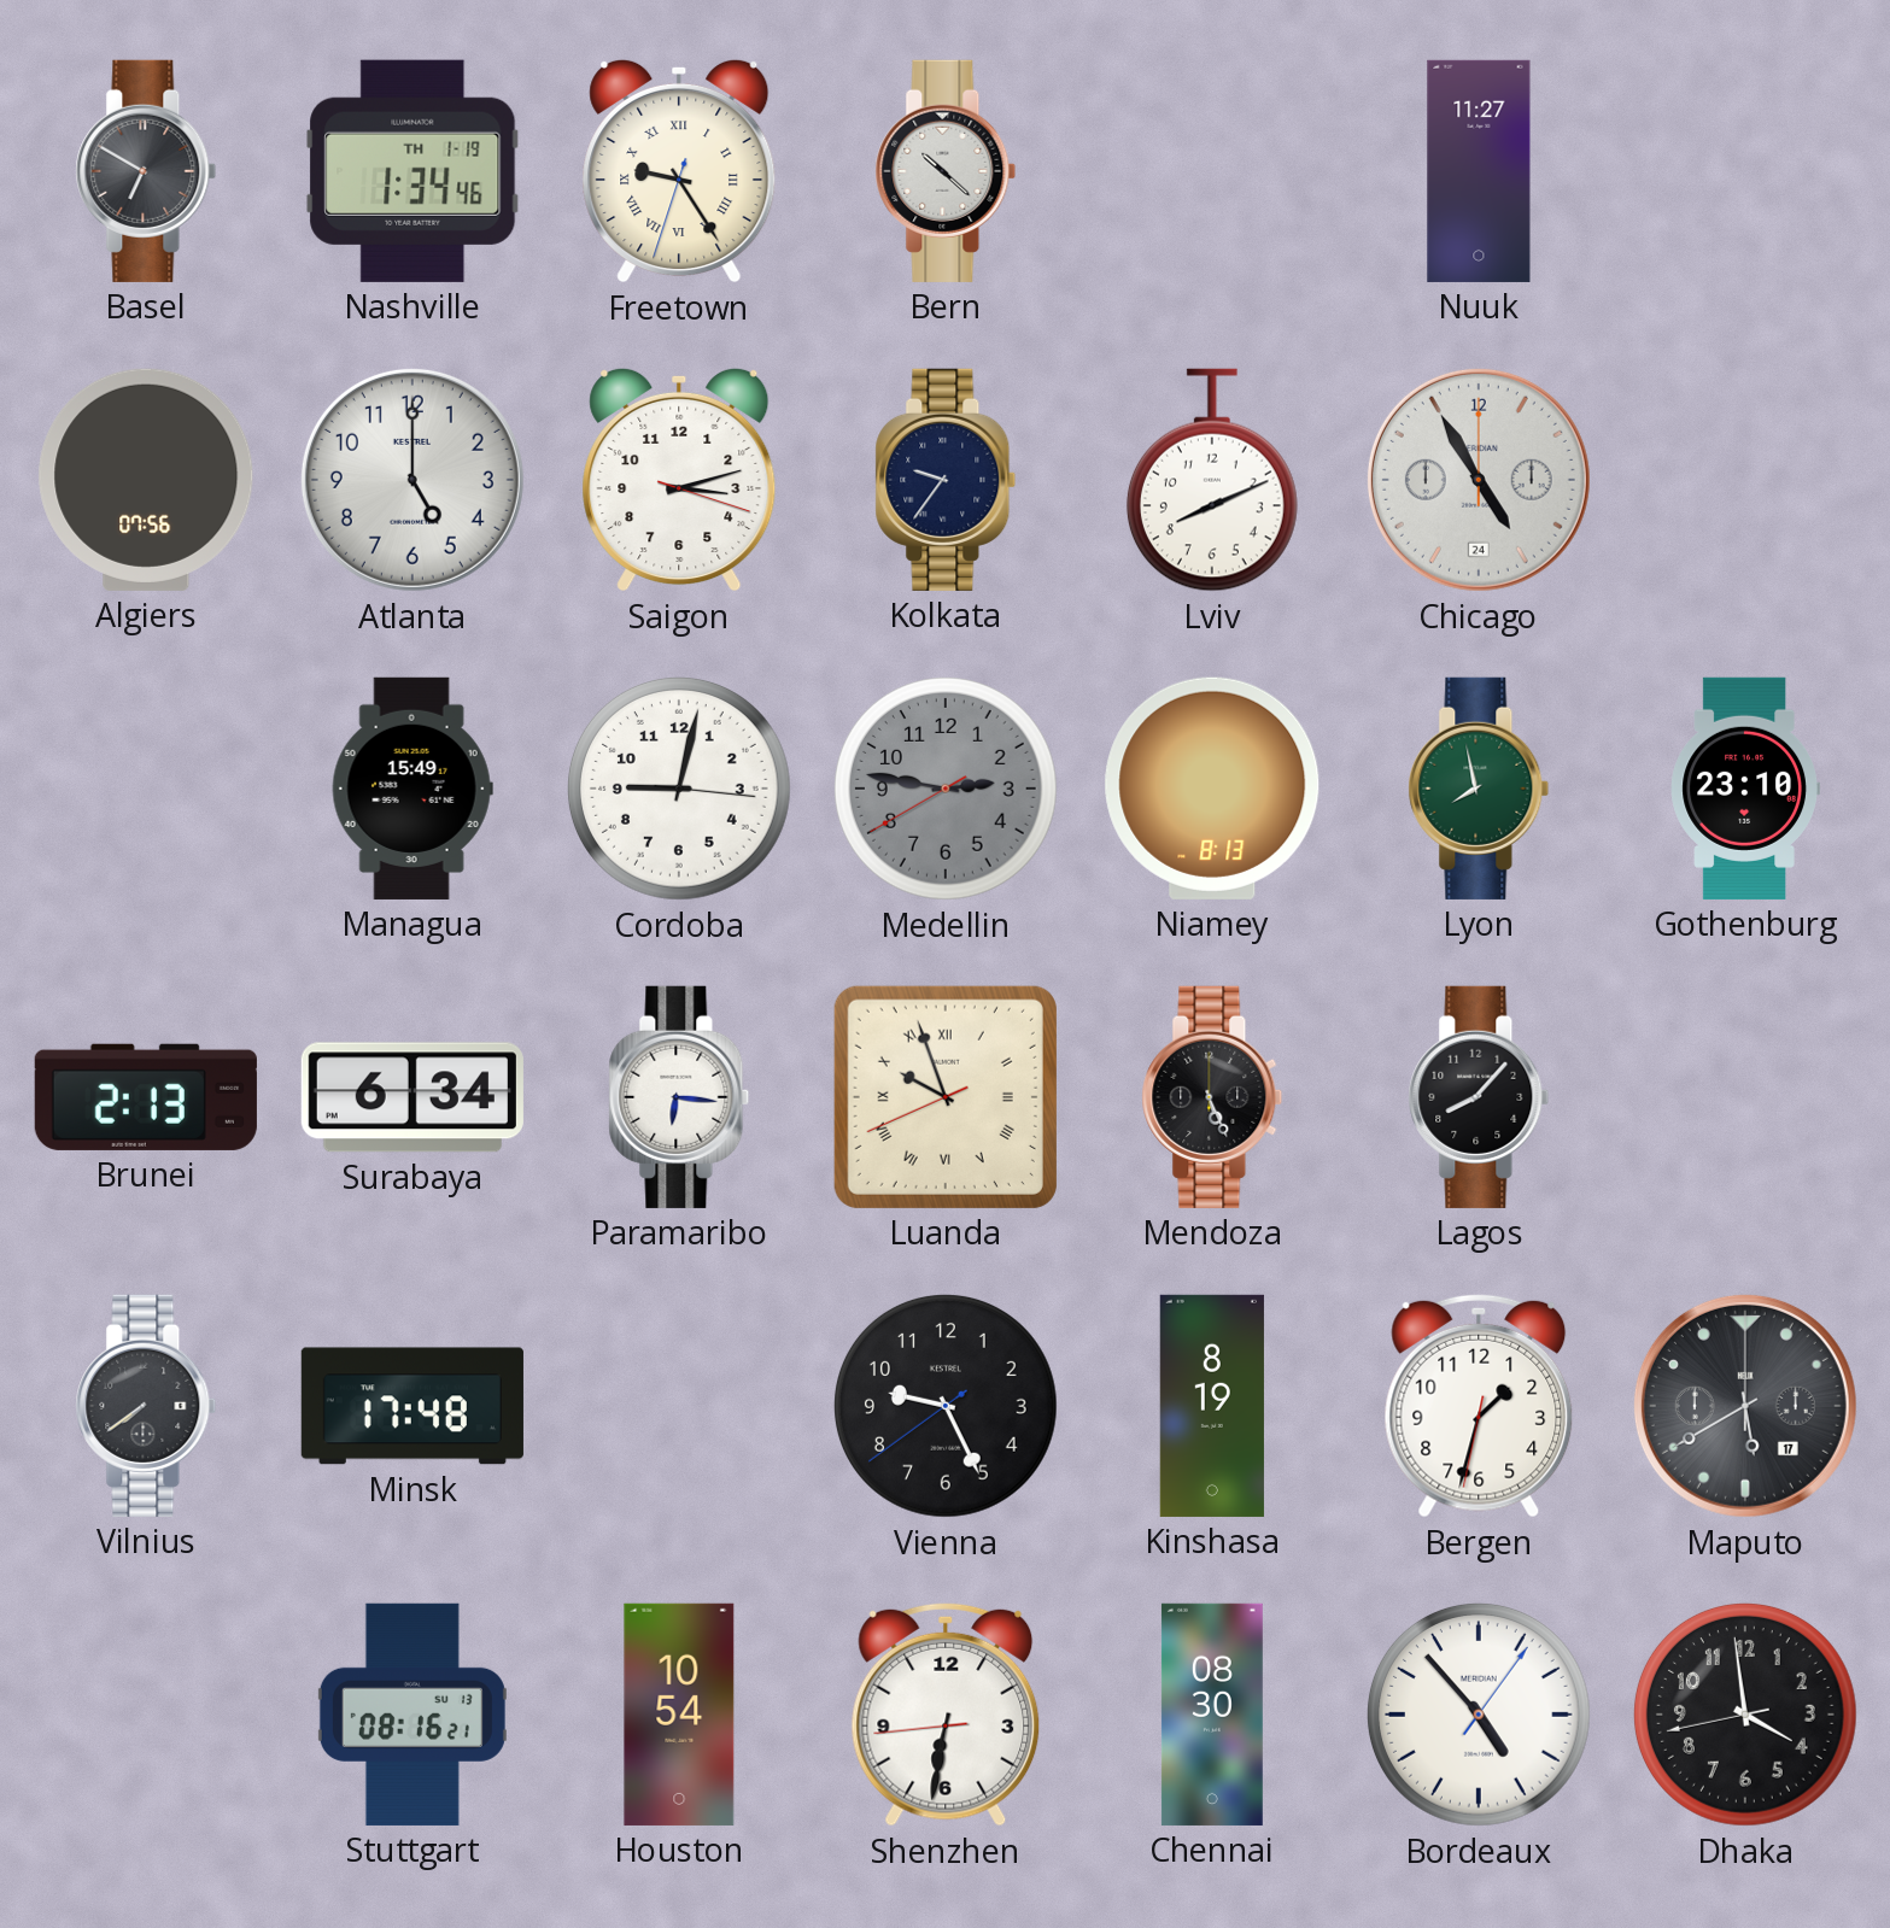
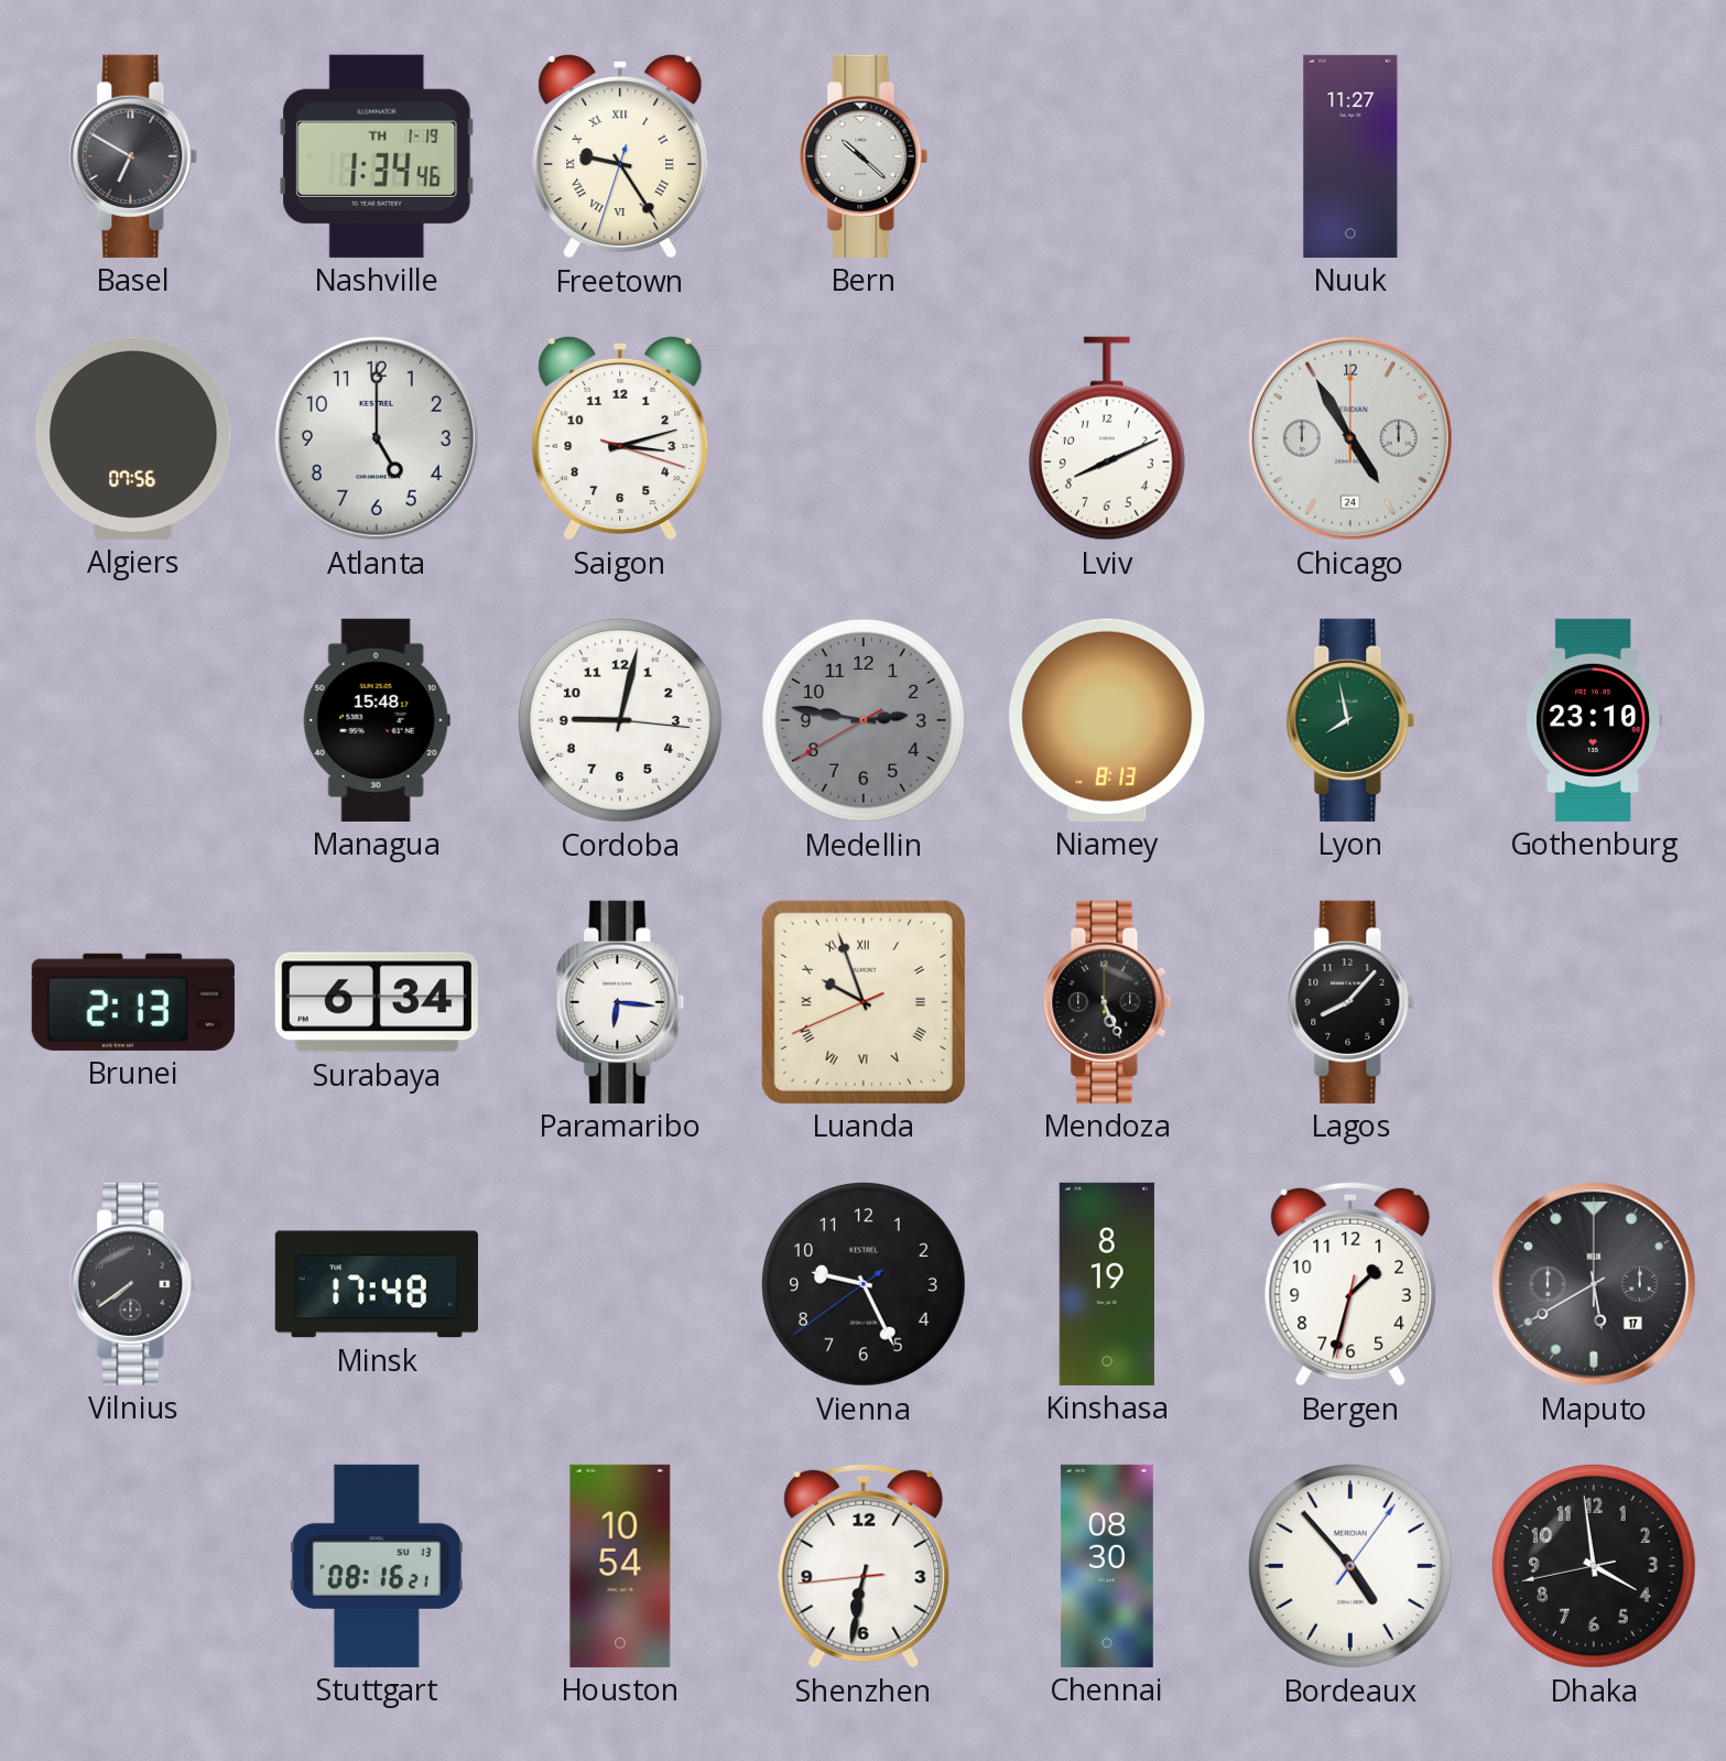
Kolkata: 9:36 -> none (946, 480)
Managua: 15:49 -> 15:48 (377, 720)
